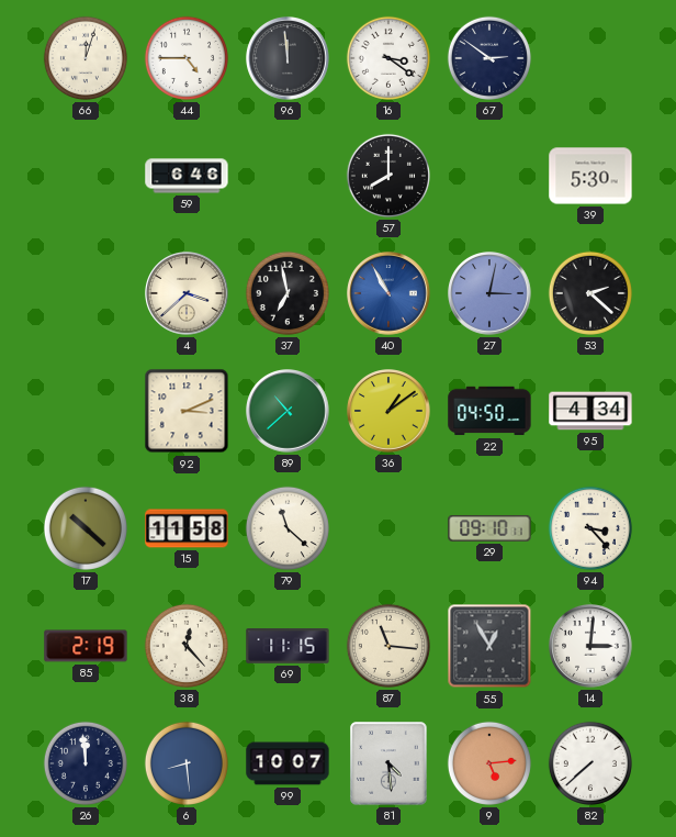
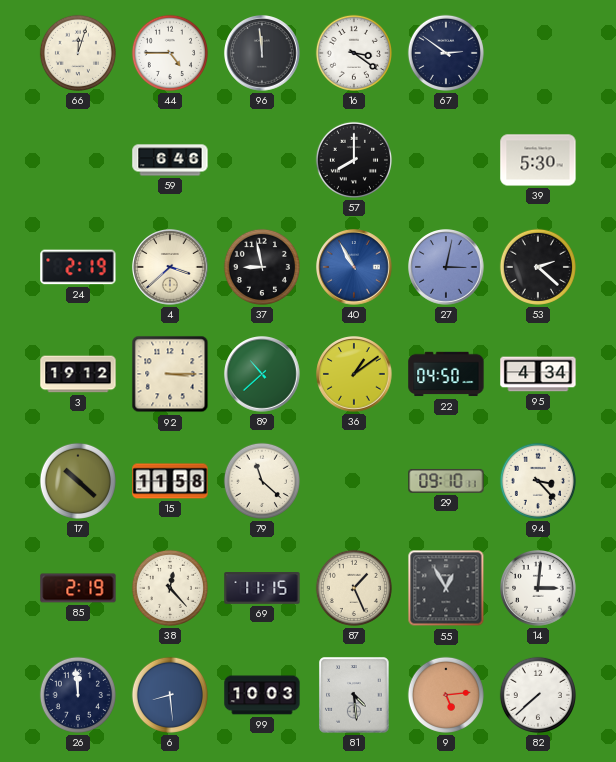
24: none -> 2:19 (78, 267)
37: 6:58 -> 8:58 (262, 267)
3: none -> 19:12 (78, 374)
92: 3:11 -> 3:15 (170, 374)
87: 11:16 -> 1:26 (354, 588)
99: 10:07 -> 10:03 (262, 695)
